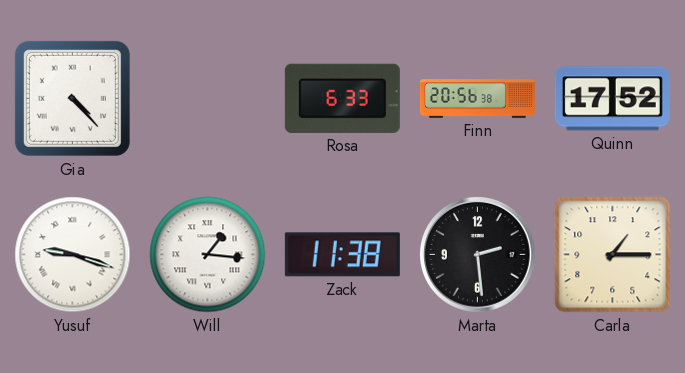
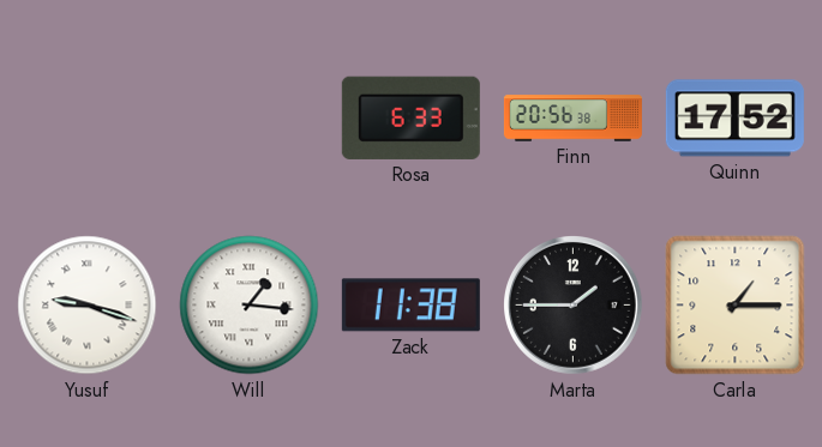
Gia: 4:23 -> none (72, 98)
Marta: 2:29 -> 1:45 (574, 306)
